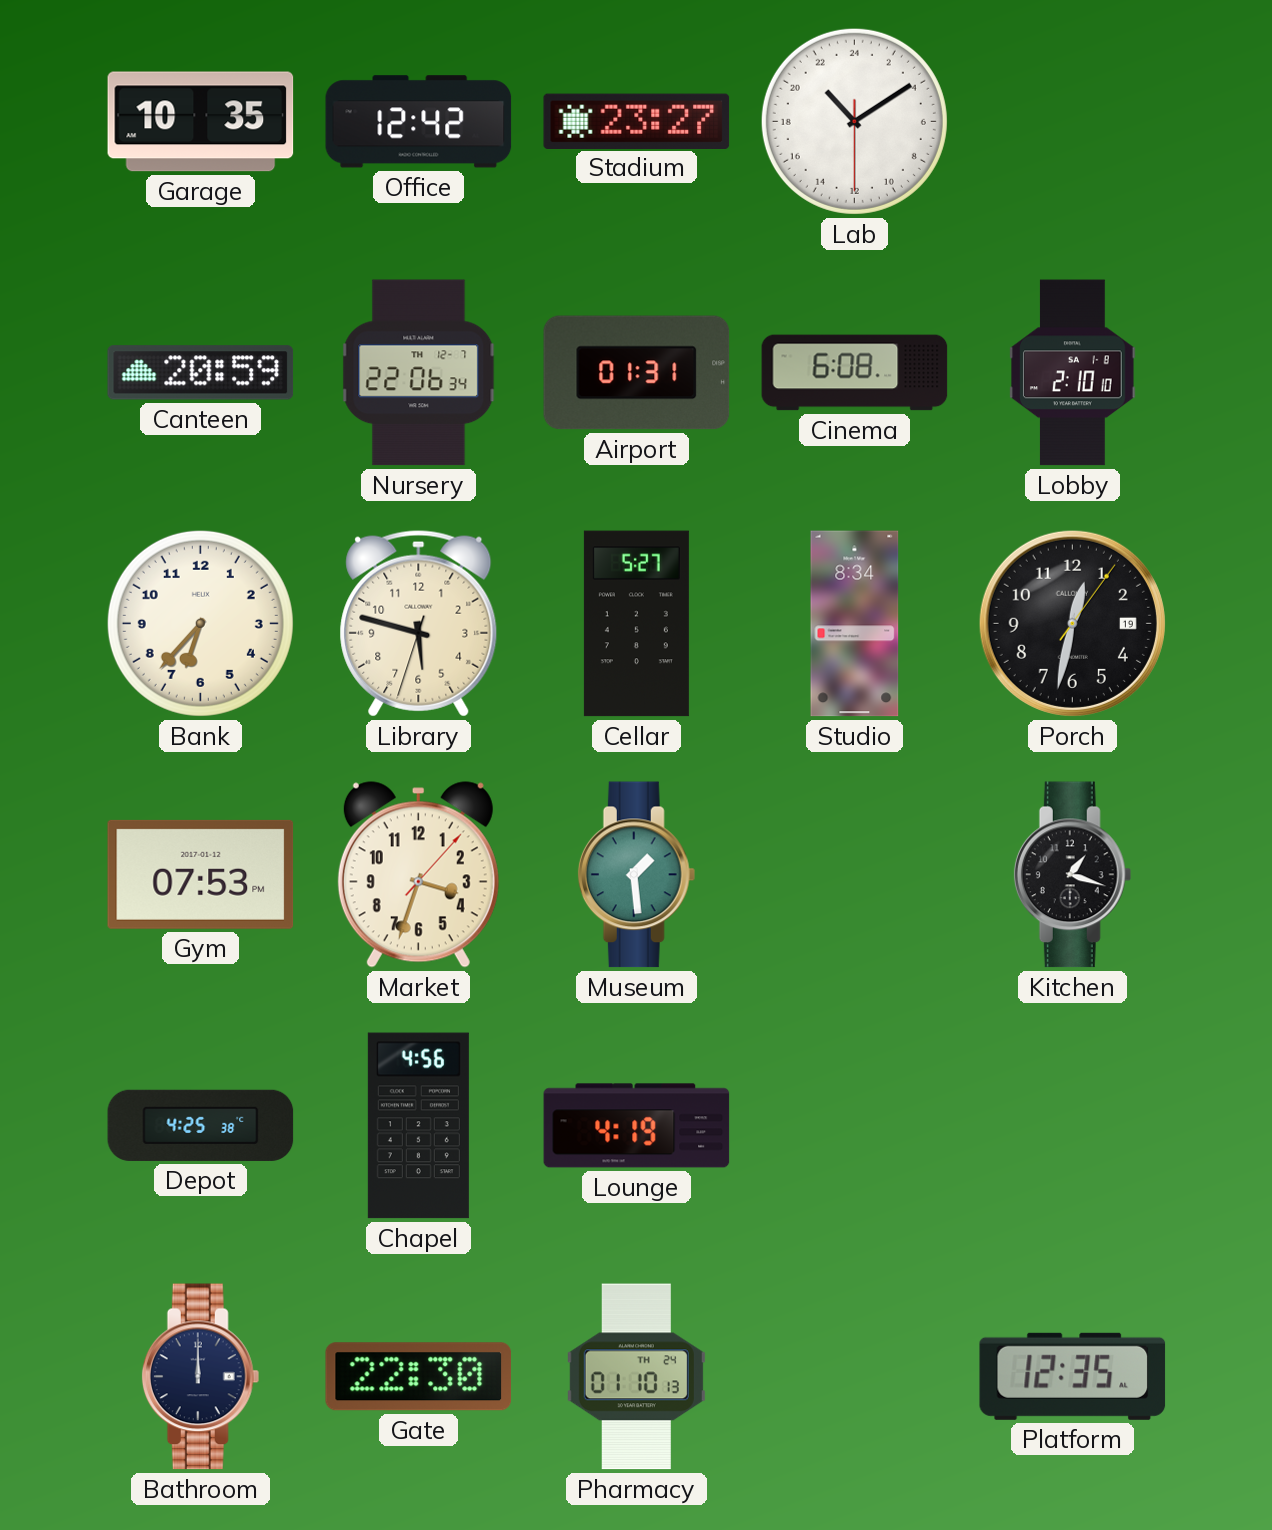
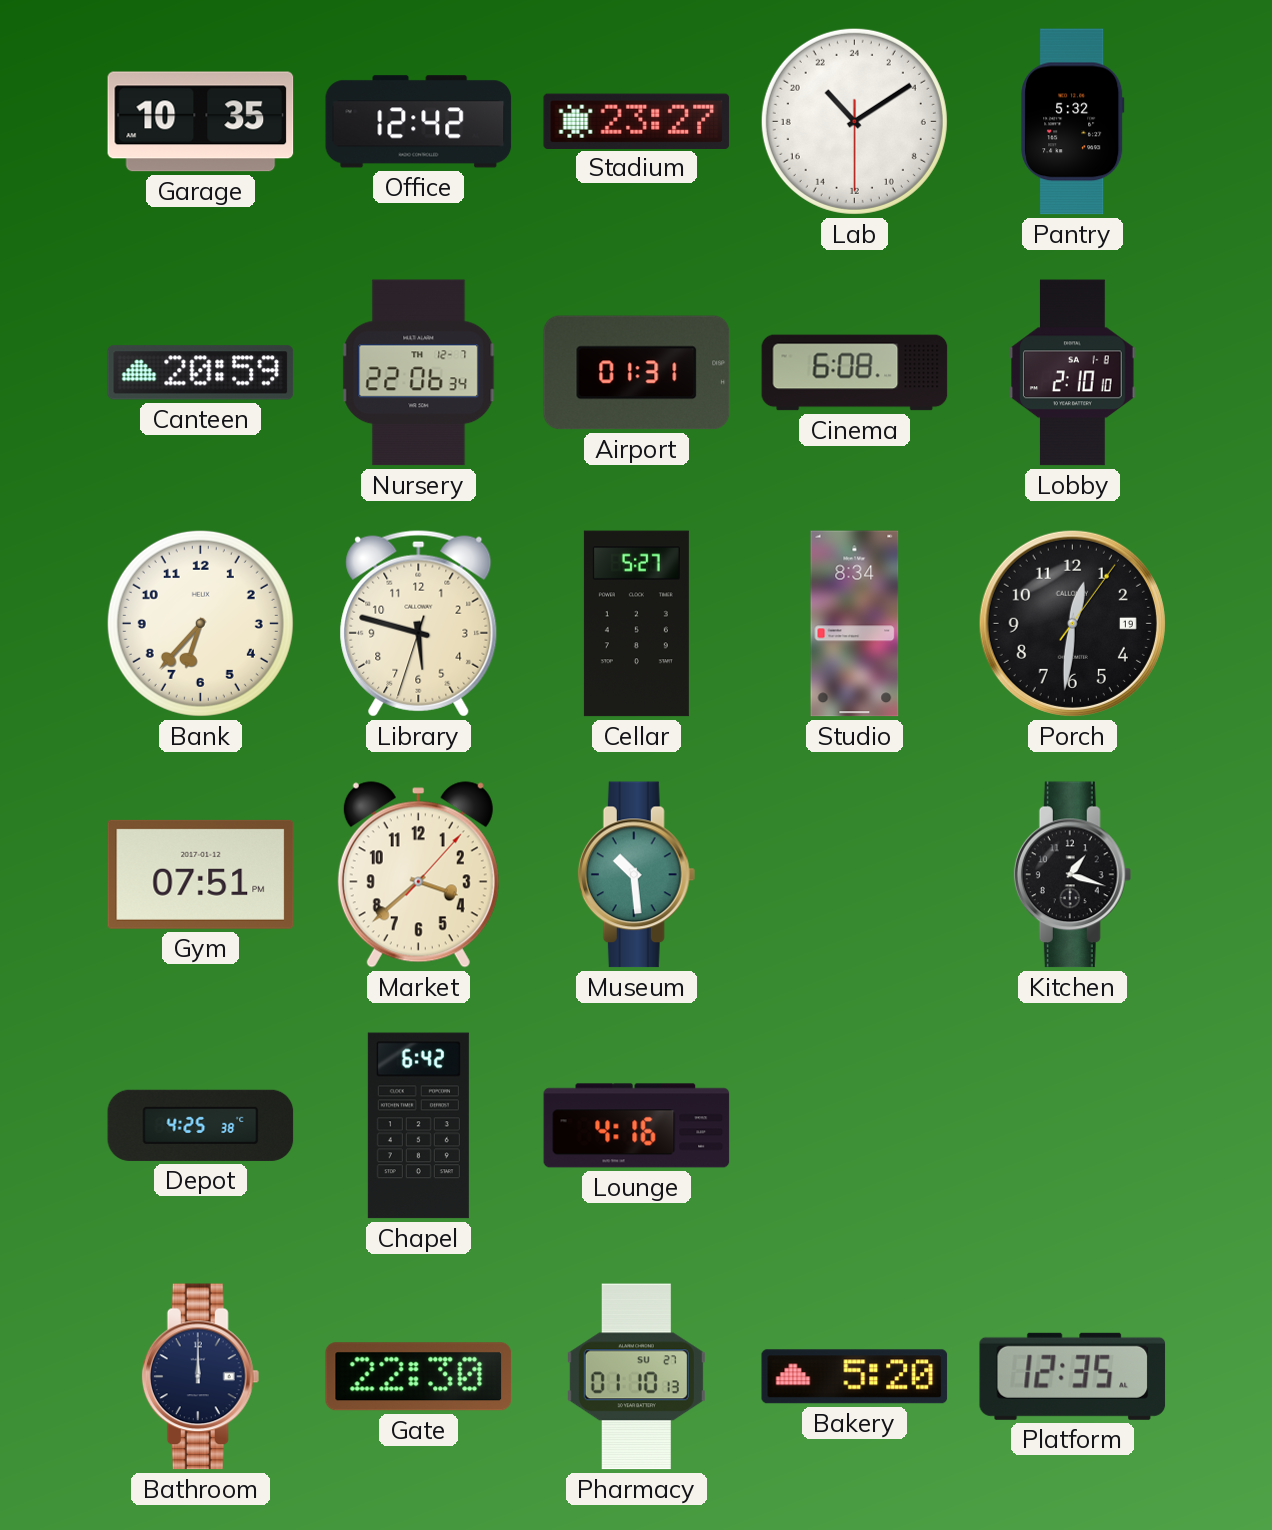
Pantry: none -> 5:32 (1073, 122)
Porch: 12:32 -> 12:31 (1072, 623)
Gym: 07:53 -> 07:51 (201, 874)
Market: 3:33 -> 3:38 (418, 875)
Museum: 1:29 -> 10:29 (637, 875)
Chapel: 4:56 -> 6:42 (418, 1126)
Lounge: 4:19 -> 4:16 (637, 1126)
Pharmacy date: TH 24 -> SU 27 (636, 1377)
Bakery: none -> 5:20 (855, 1377)
